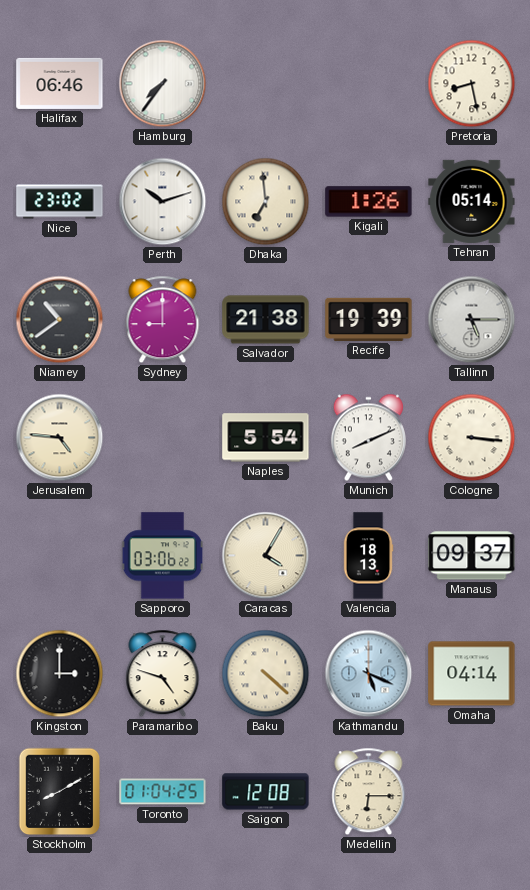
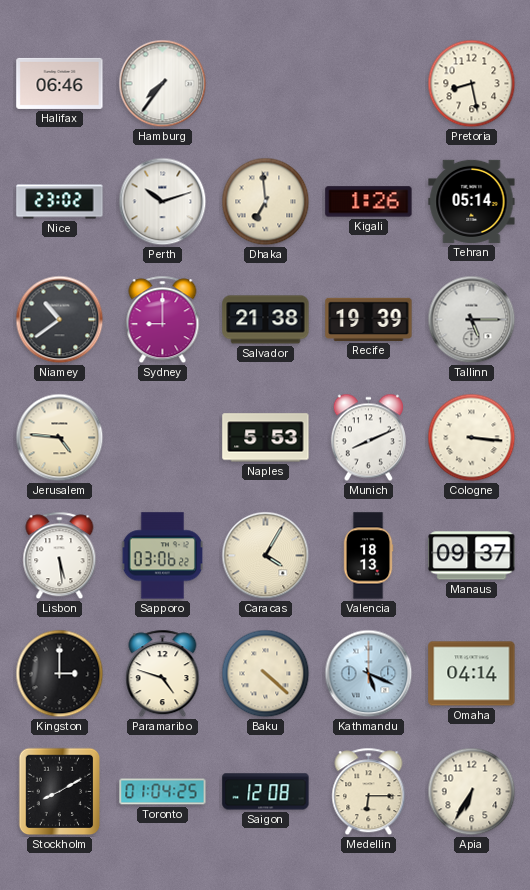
Naples: 5:54 -> 5:53 (266, 438)
Lisbon: none -> 5:29 (60, 556)
Apia: none -> 6:35 (472, 792)
